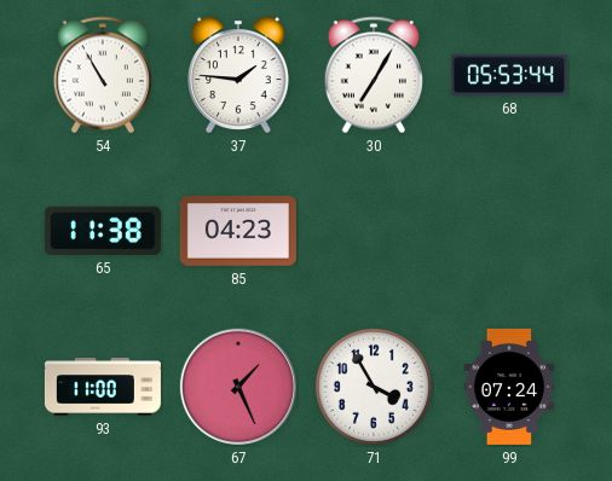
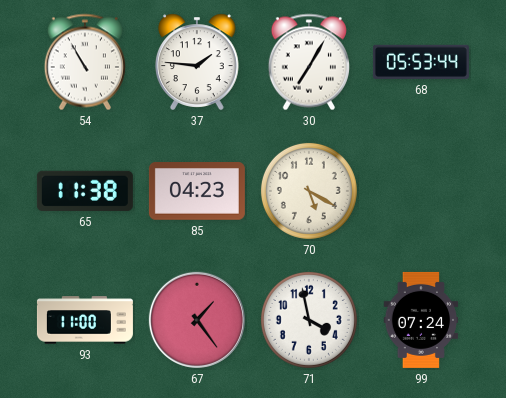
70: none -> 5:20 (309, 191)
67: 1:26 -> 1:24 (197, 320)
71: 3:55 -> 3:58 (309, 320)
